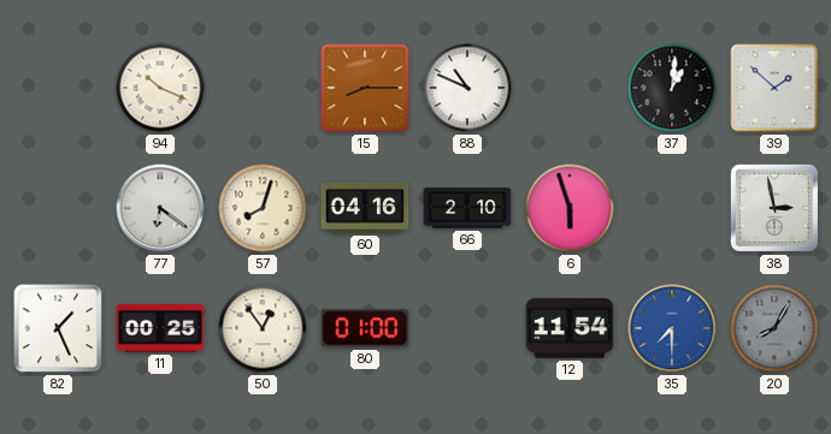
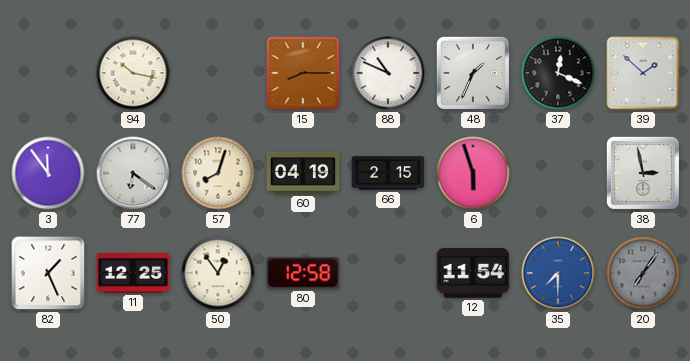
94: 10:19 -> 10:17 (133, 73)
48: none -> 1:34 (473, 73)
37: 1:01 -> 12:19 (558, 73)
3: none -> 11:54 (48, 173)
60: 04:16 -> 04:19 (303, 173)
66: 2:10 -> 2:15 (388, 173)
11: 00:25 -> 12:25 (133, 273)
80: 01:00 -> 12:58 (303, 273)
20: 8:05 -> 7:06 (643, 273)
